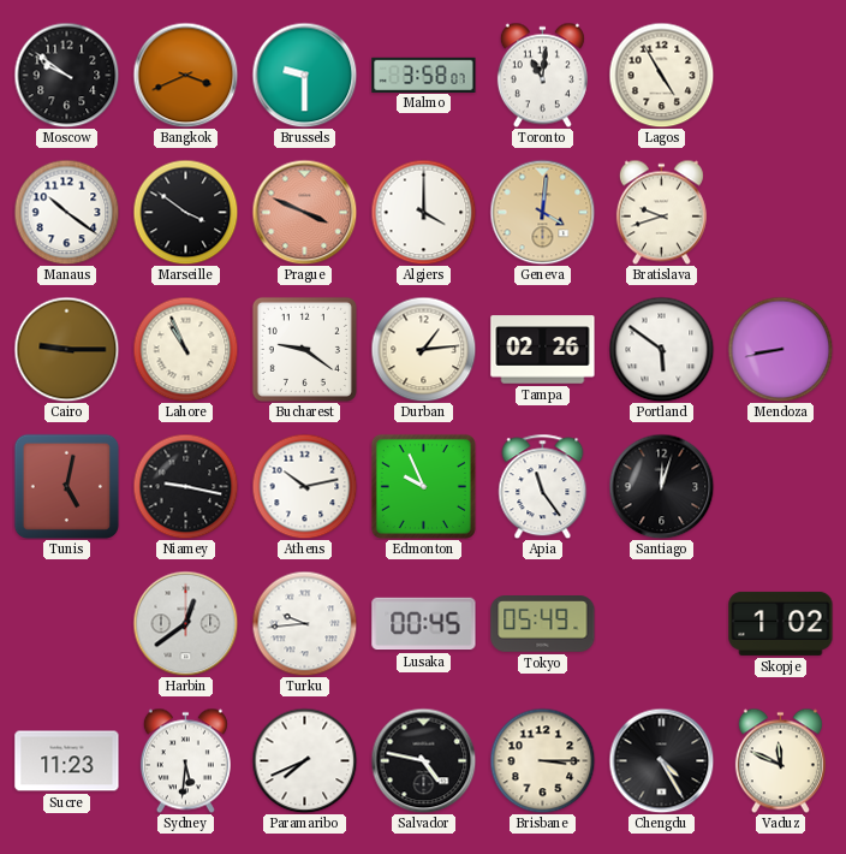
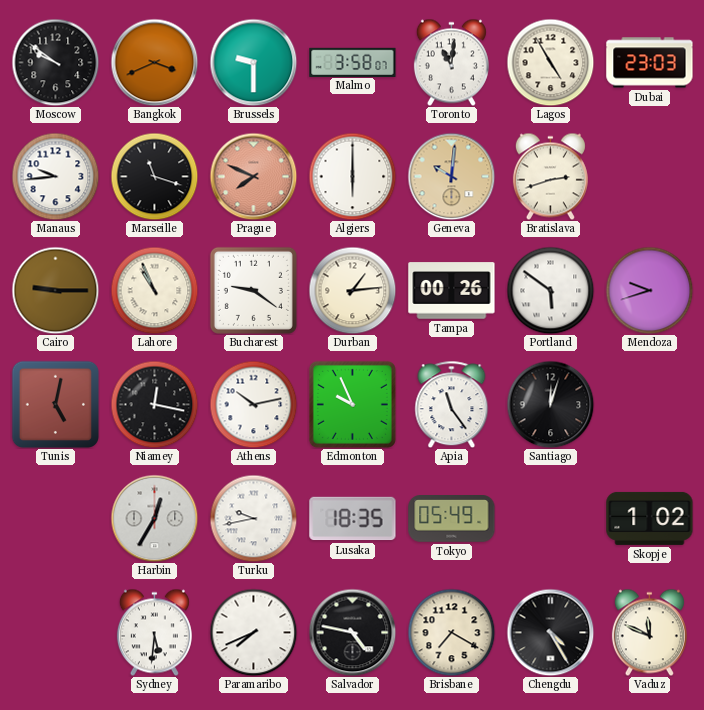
Dubai: none -> 23:03 (650, 63)
Manaus: 10:21 -> 9:44 (55, 176)
Marseille: 3:51 -> 11:18 (154, 176)
Prague: 3:49 -> 7:49 (253, 176)
Algiers: 4:00 -> 6:00 (352, 176)
Geneva: 4:01 -> 10:01 (451, 176)
Bratislava: 9:42 -> 2:42 (550, 176)
Tampa: 02:26 -> 00:26 (452, 291)
Mendoza: 8:43 -> 9:42 (649, 290)
Niamey: 9:17 -> 12:17 (154, 404)
Harbin: 12:39 -> 12:35 (154, 518)
Turku: 9:44 -> 9:43 (253, 518)
Lusaka: 00:45 -> 18:35 (353, 519)
Sucre: 11:23 -> none (67, 761)
Brisbane: 3:15 -> 7:20 (451, 632)
